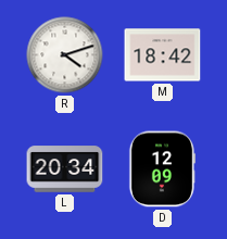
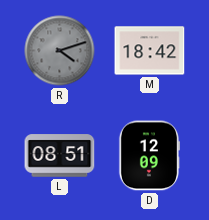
R dial: white -> grey (60, 51)
L: 20:34 -> 08:51 (60, 156)
